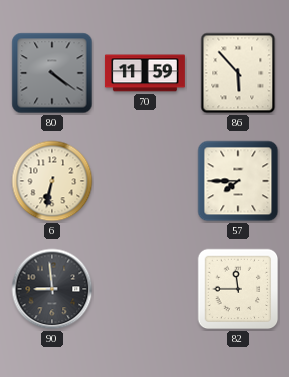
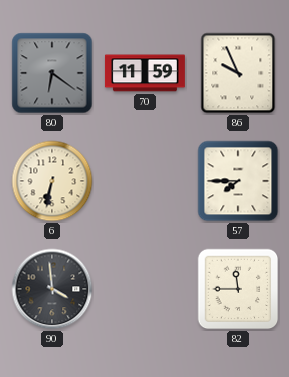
80: 4:21 -> 6:21 (52, 73)
86: 5:53 -> 9:56 (238, 73)
90: 8:59 -> 3:59 (52, 289)
